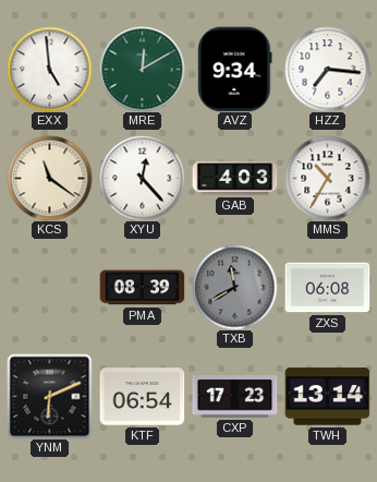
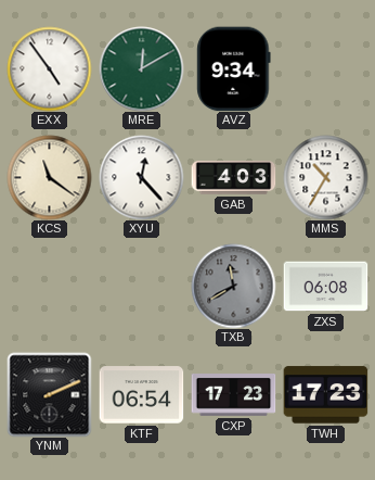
EXX: 4:59 -> 4:54 (49, 68)
HZZ: 7:16 -> none (327, 69)
PMA: 08:39 -> none (142, 288)
YNM: 6:11 -> 2:11 (49, 394)
TWH: 13:14 -> 17:23 (325, 395)
